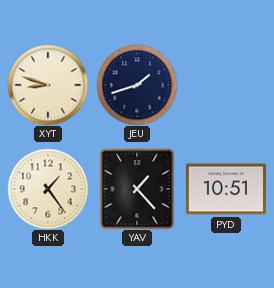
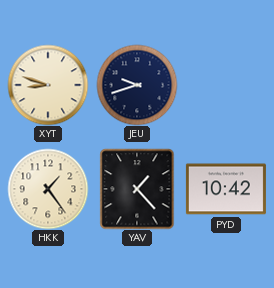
JEU: 1:42 -> 9:42 (137, 85)
PYD: 10:51 -> 10:42 (226, 189)
